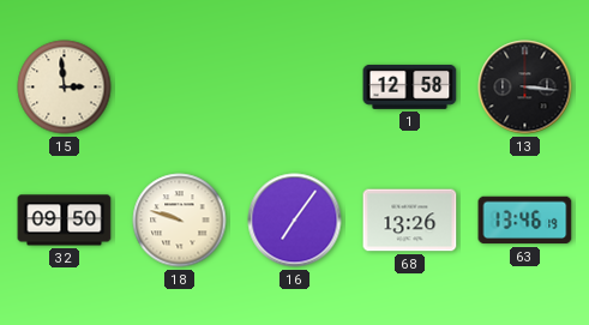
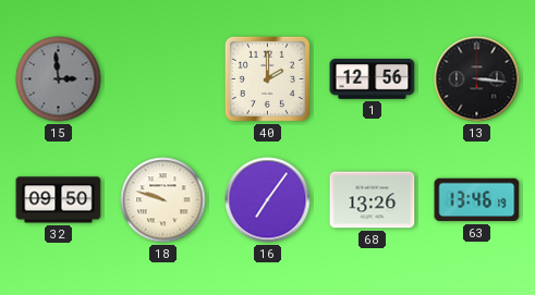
15 dial: cream -> grey (59, 79)
40: none -> 2:00 (267, 78)
1: 12:58 -> 12:56 (373, 78)
